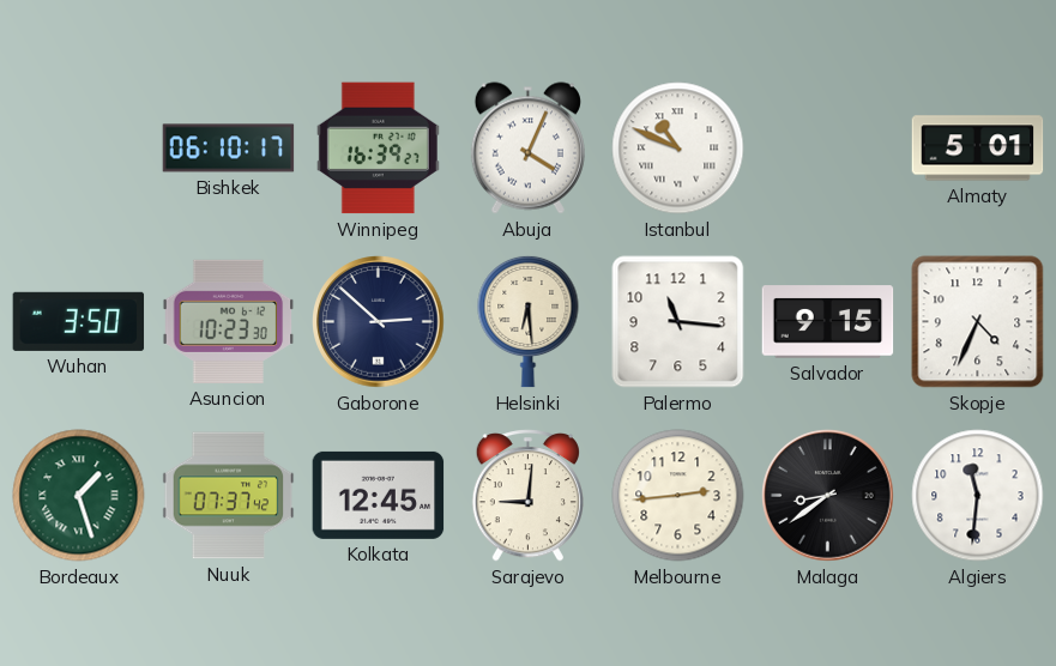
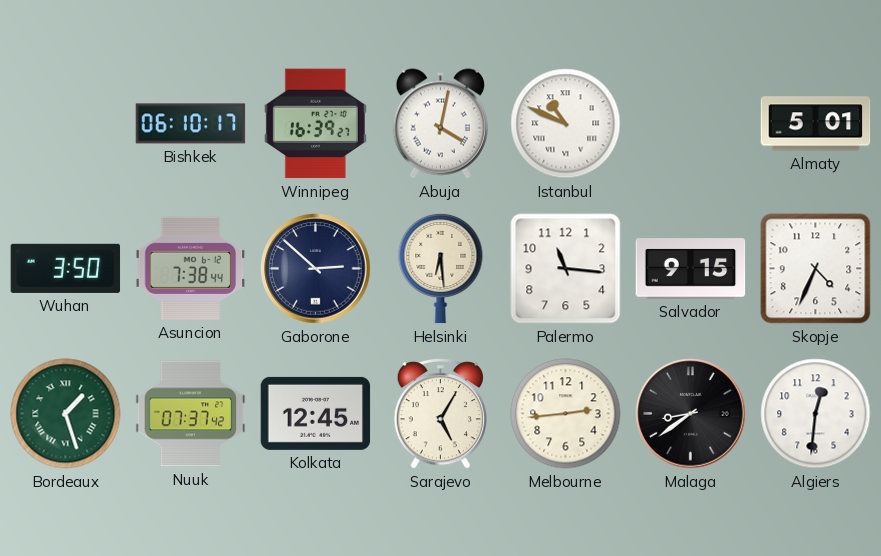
Abuja: 4:04 -> 4:02 (440, 124)
Asuncion: 10:23 -> 7:38 (191, 268)
Sarajevo: 9:01 -> 5:05 (440, 414)
Algiers: 11:31 -> 12:31 (816, 414)
